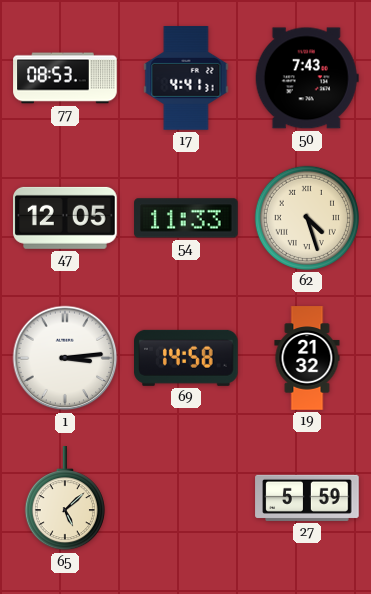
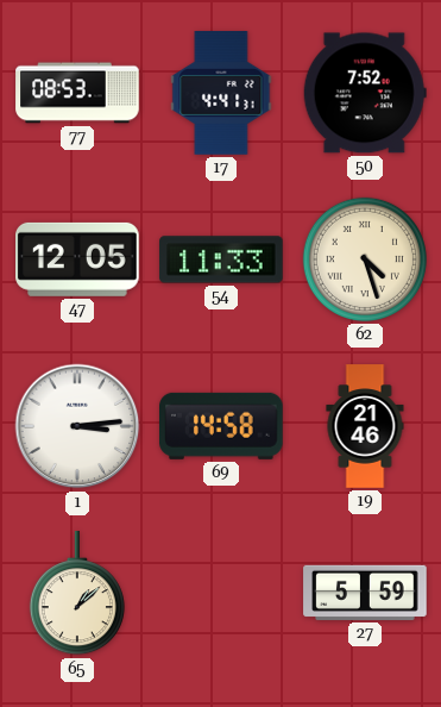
50: 7:43 -> 7:52 (365, 93)
19: 21:32 -> 21:46 (365, 426)
65: 5:08 -> 1:08 (77, 594)
